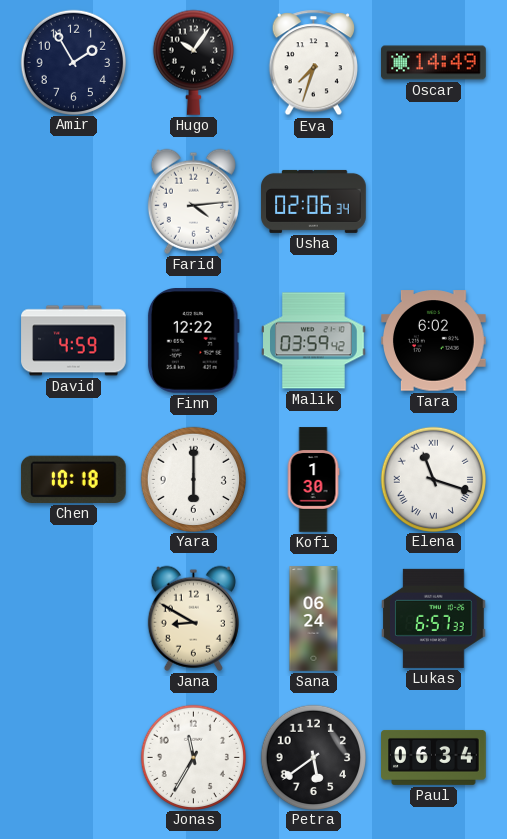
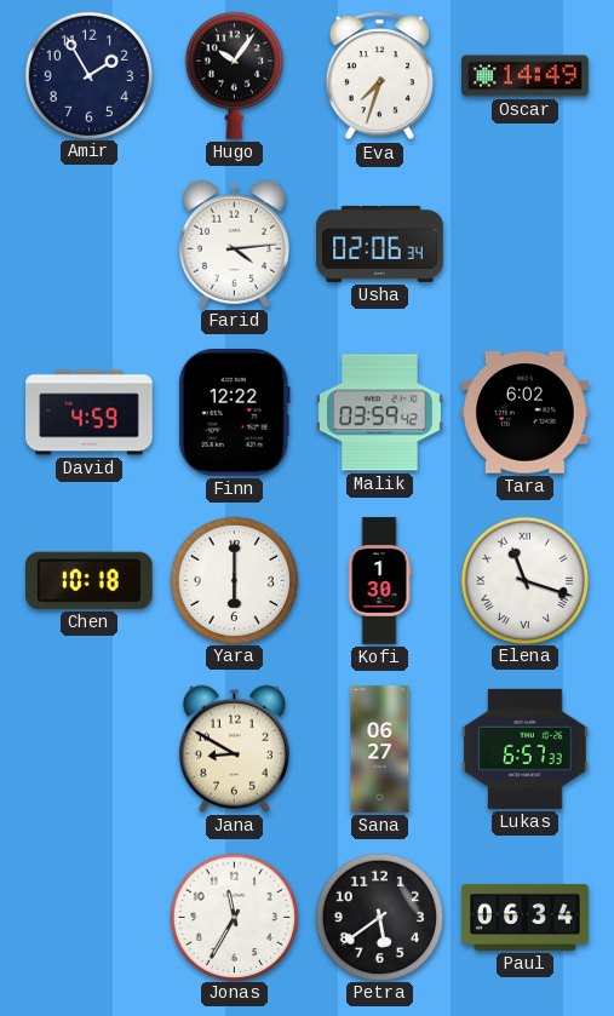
Sana: 06:24 -> 06:27 (380, 750)
